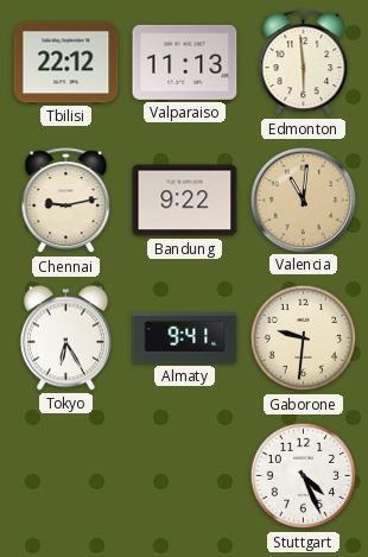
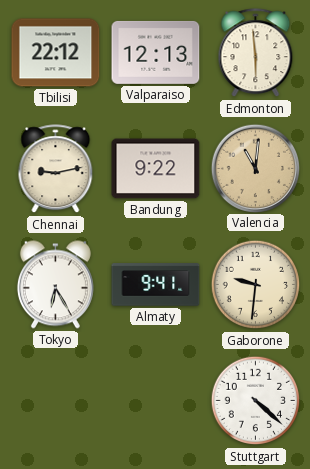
Valparaiso: 11:13 -> 12:13 (156, 52)
Stuttgart: 4:26 -> 4:22 (256, 401)
